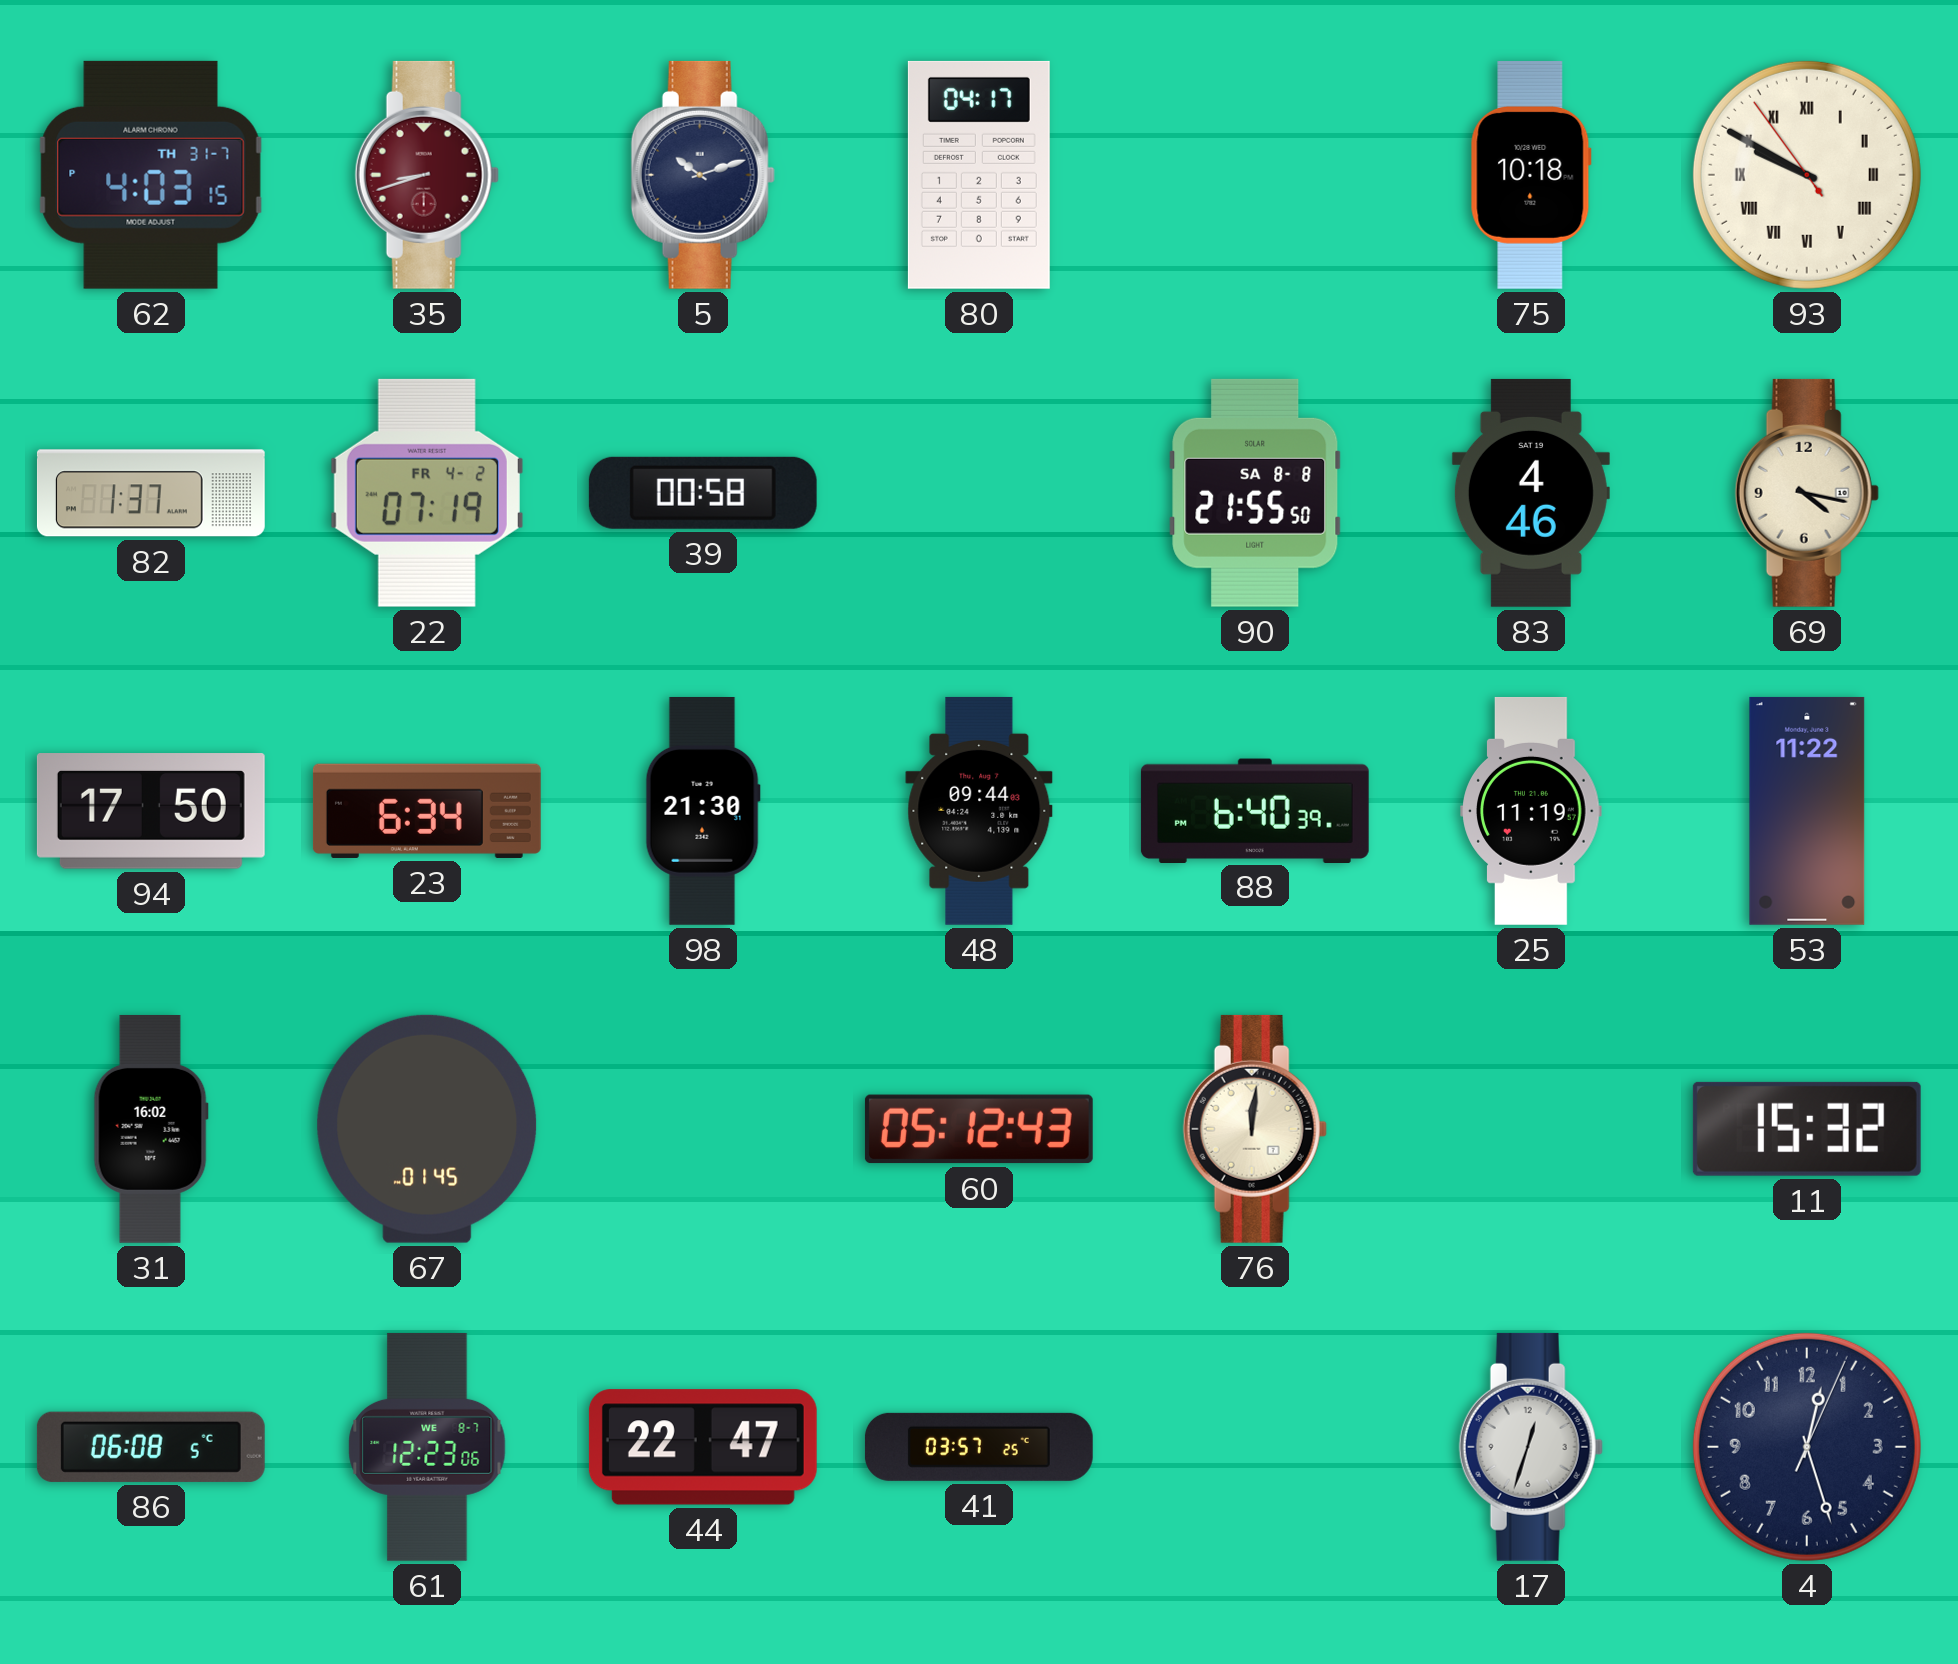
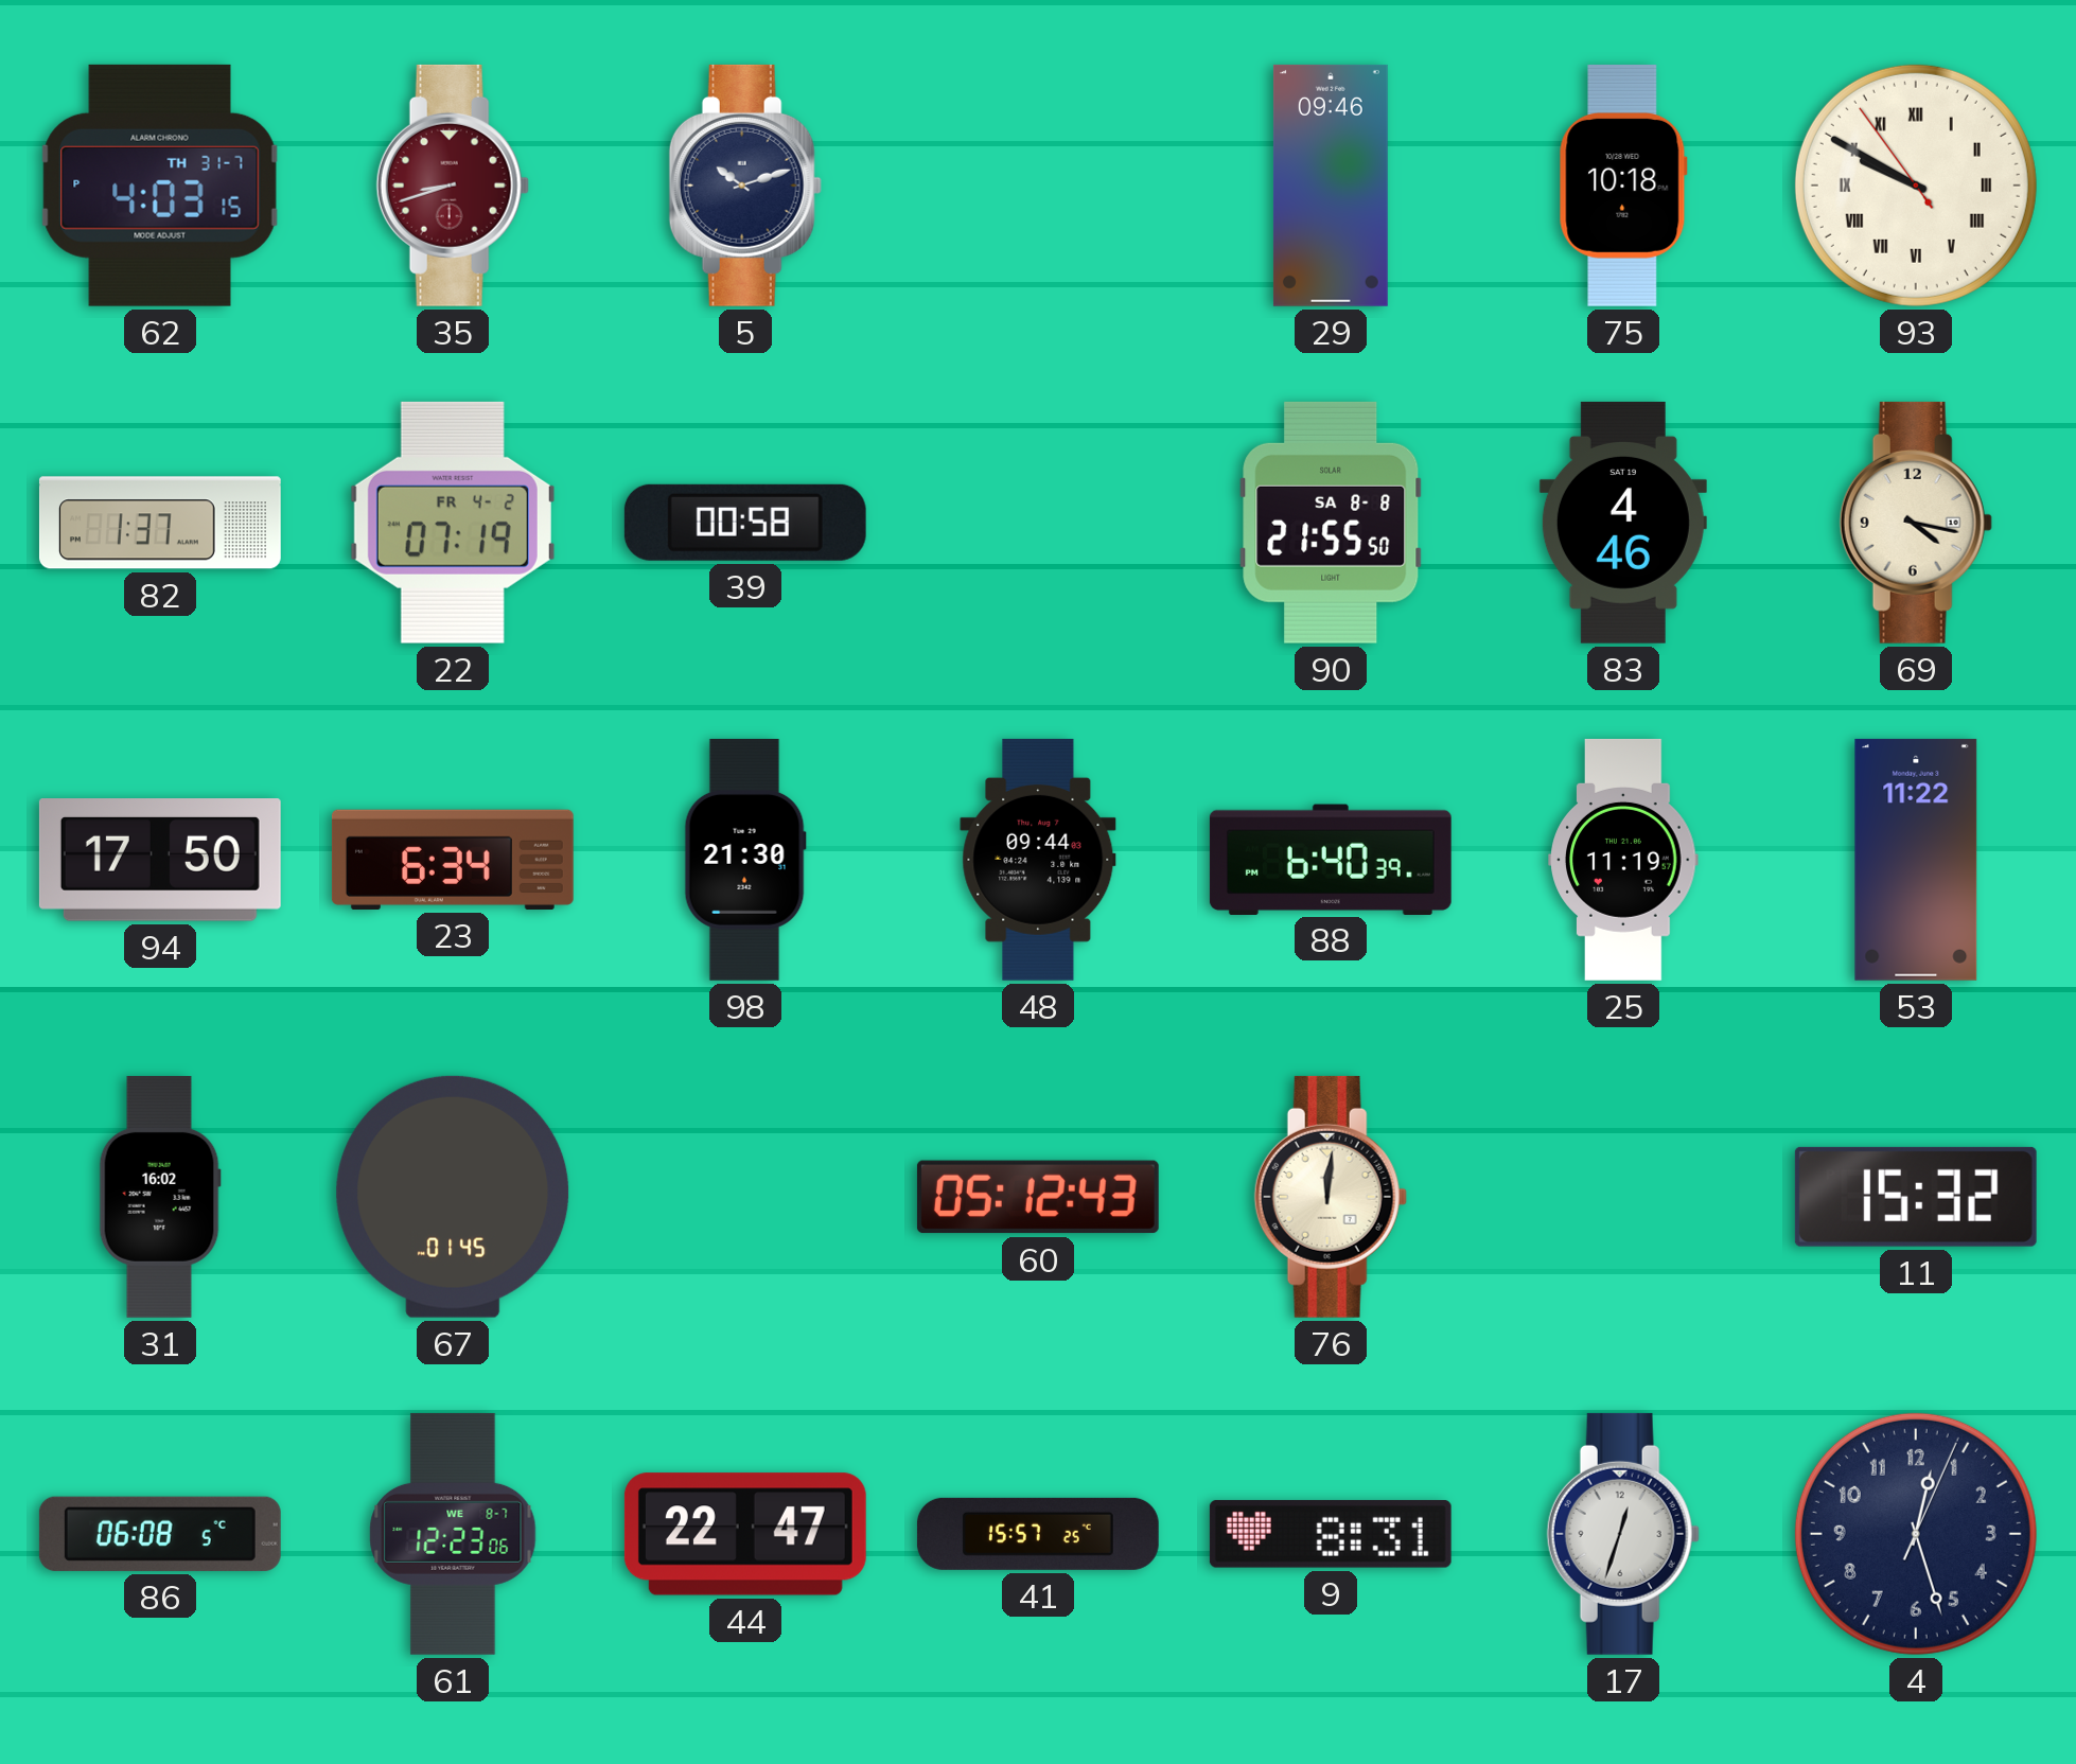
80: 04:17 -> none (979, 175)
29: none -> 09:46 (1331, 186)
41: 03:57 -> 15:57 (1038, 1534)
9: none -> 8:31 (1331, 1534)
